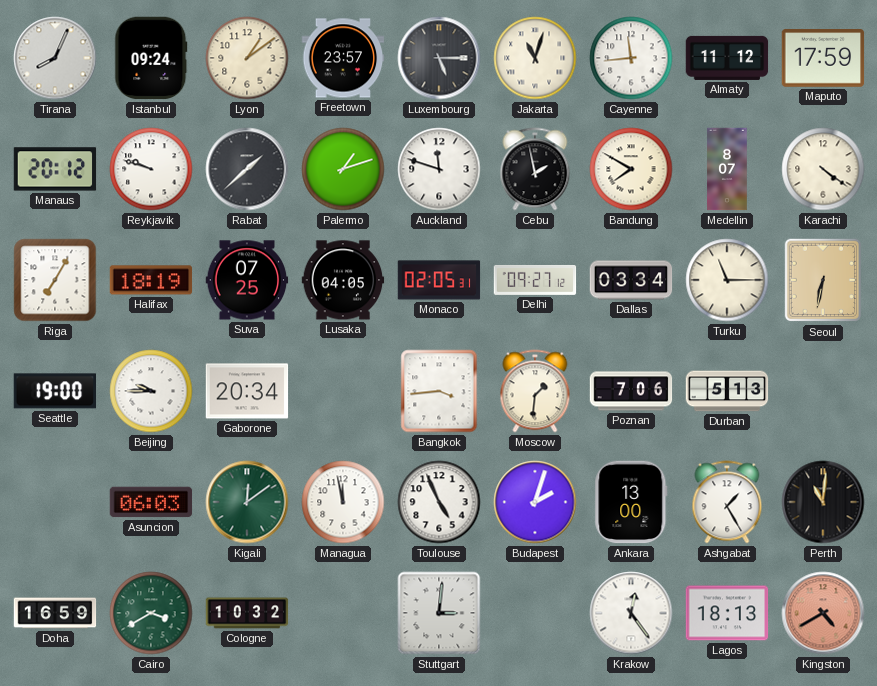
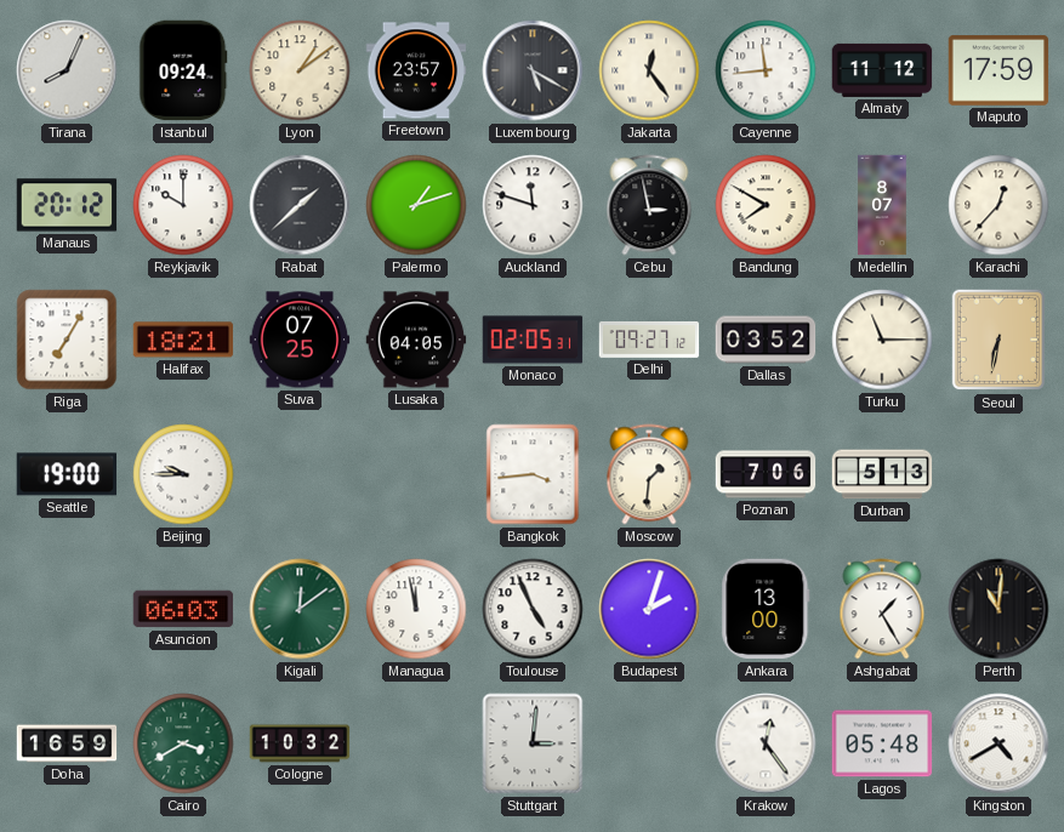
Luxembourg: 5:15 -> 5:20 (533, 70)
Jakarta: 11:03 -> 12:24 (649, 70)
Reykjavik: 9:48 -> 10:00 (183, 205)
Cebu: 1:58 -> 2:58 (649, 205)
Karachi: 4:21 -> 12:37 (998, 205)
Halifax: 18:19 -> 18:21 (183, 340)
Dallas: 03:34 -> 03:52 (766, 340)
Gaborone: 20:34 -> none (247, 391)
Lagos: 18:13 -> 05:48 (882, 743)
Kingston dial: salmon -> white (998, 743)
